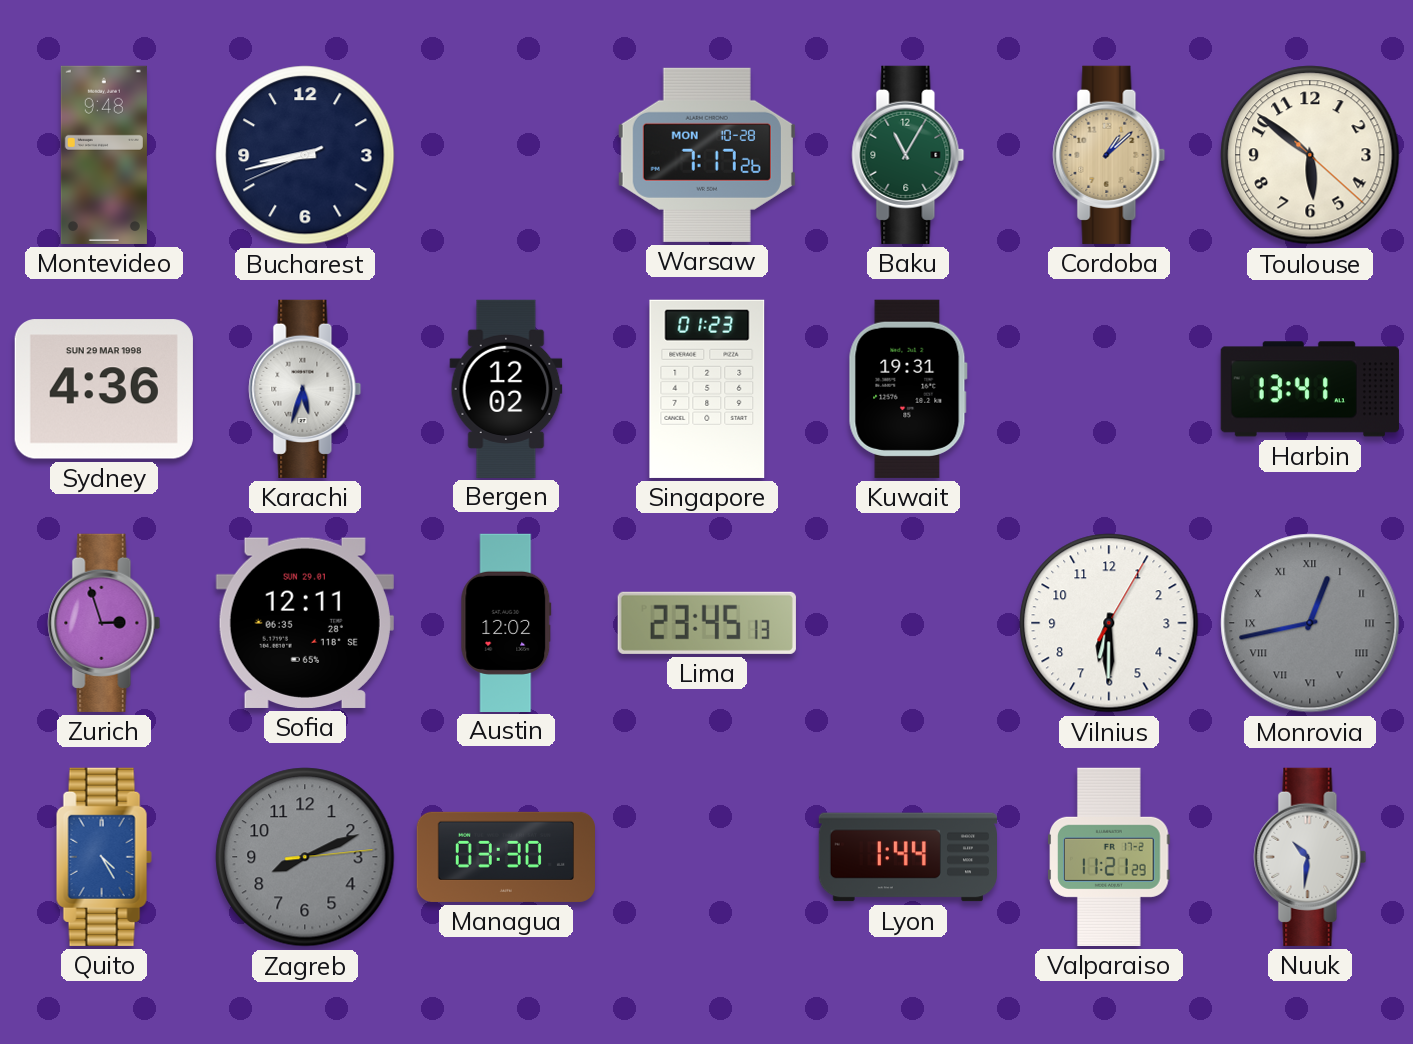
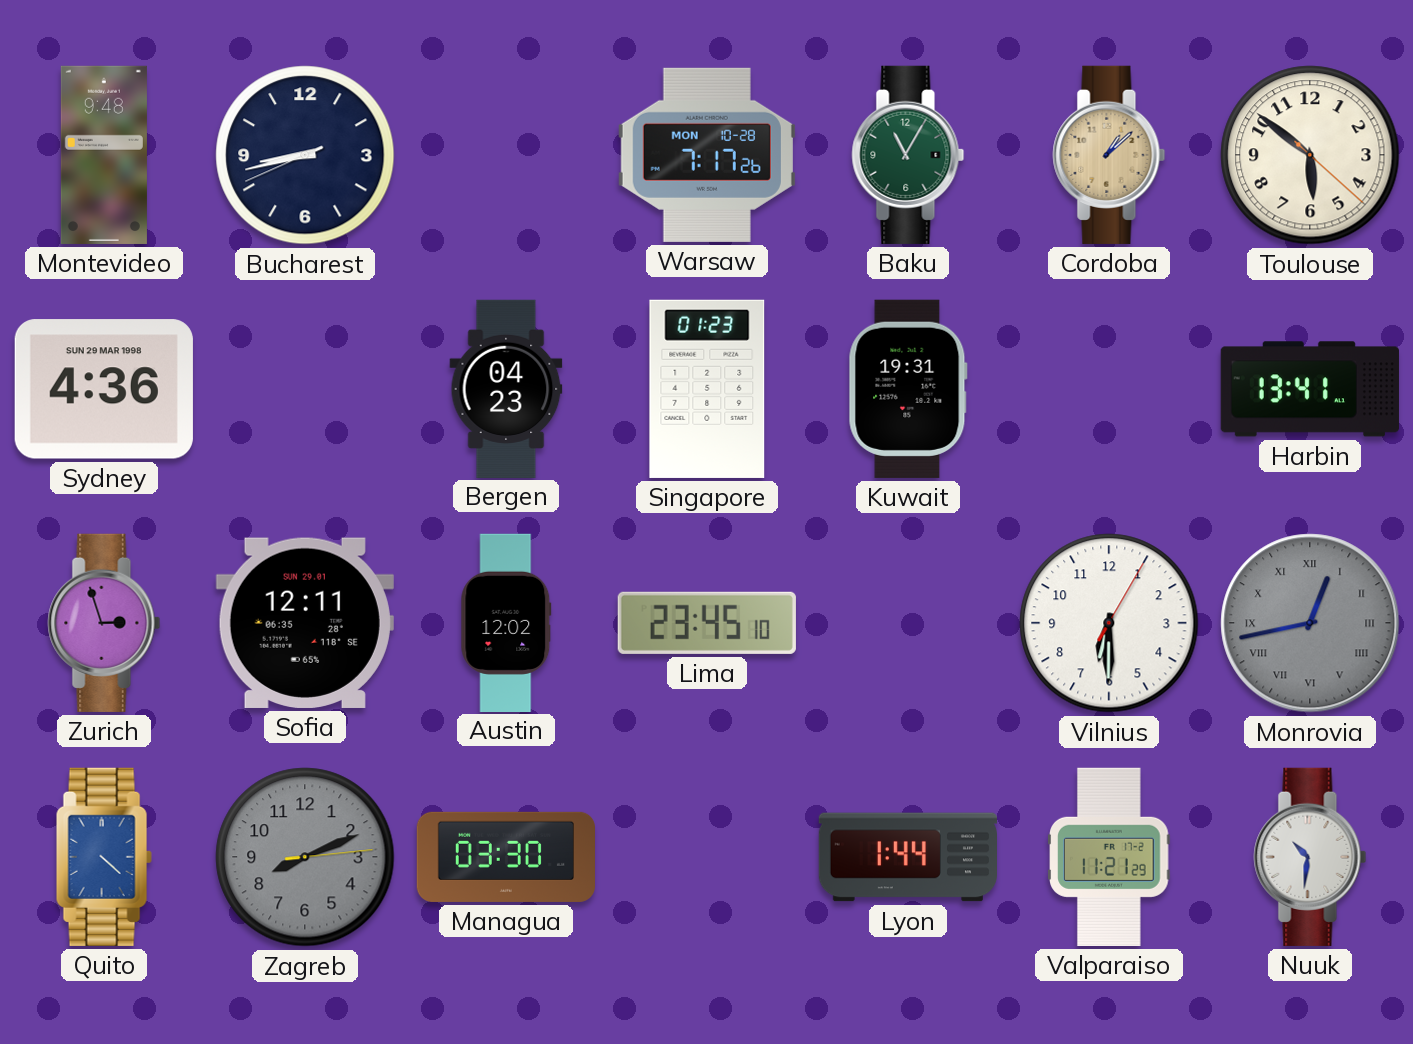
Karachi: 5:33 -> none (305, 389)
Bergen: 12:02 -> 04:23 (506, 388)
Lima: 23:45:13 -> 23:45:10 (707, 623)
Quito: 4:25 -> 4:22 (104, 857)
